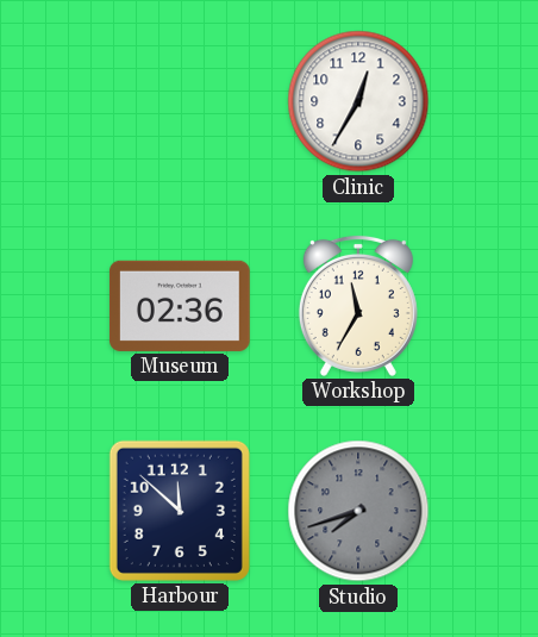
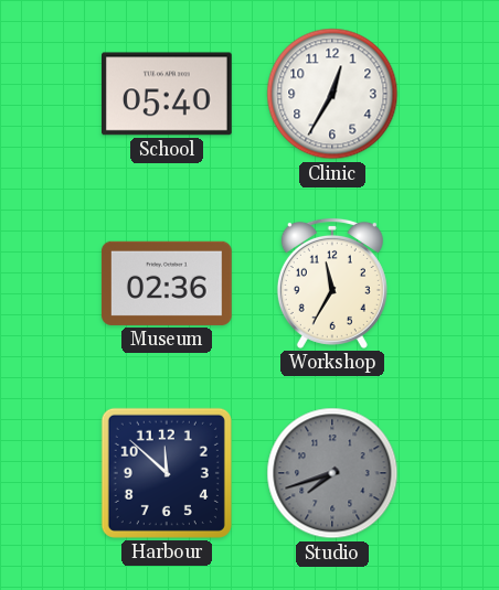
School: none -> 05:40 (168, 94)
